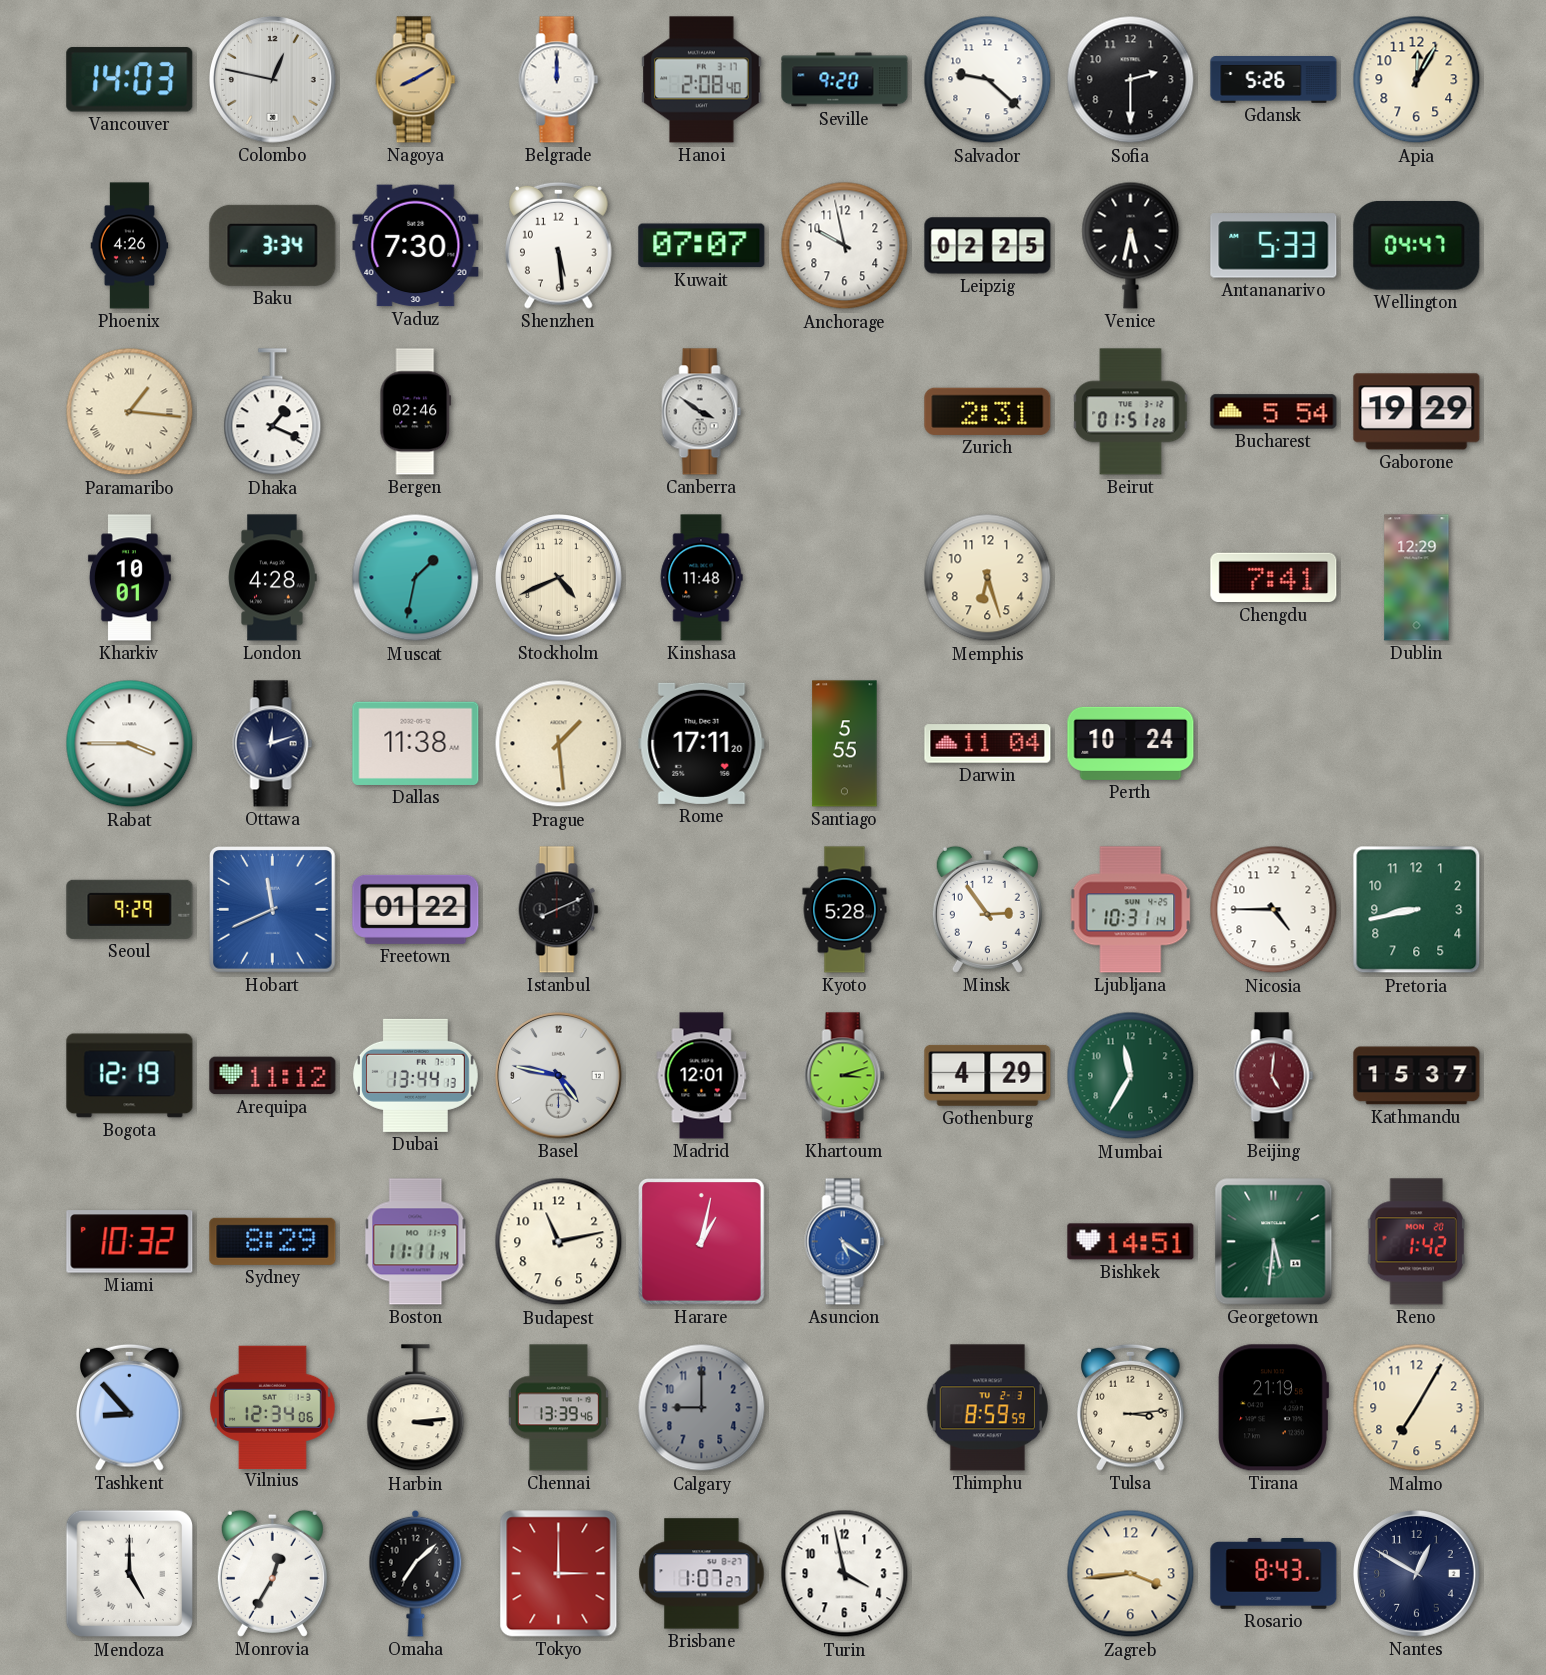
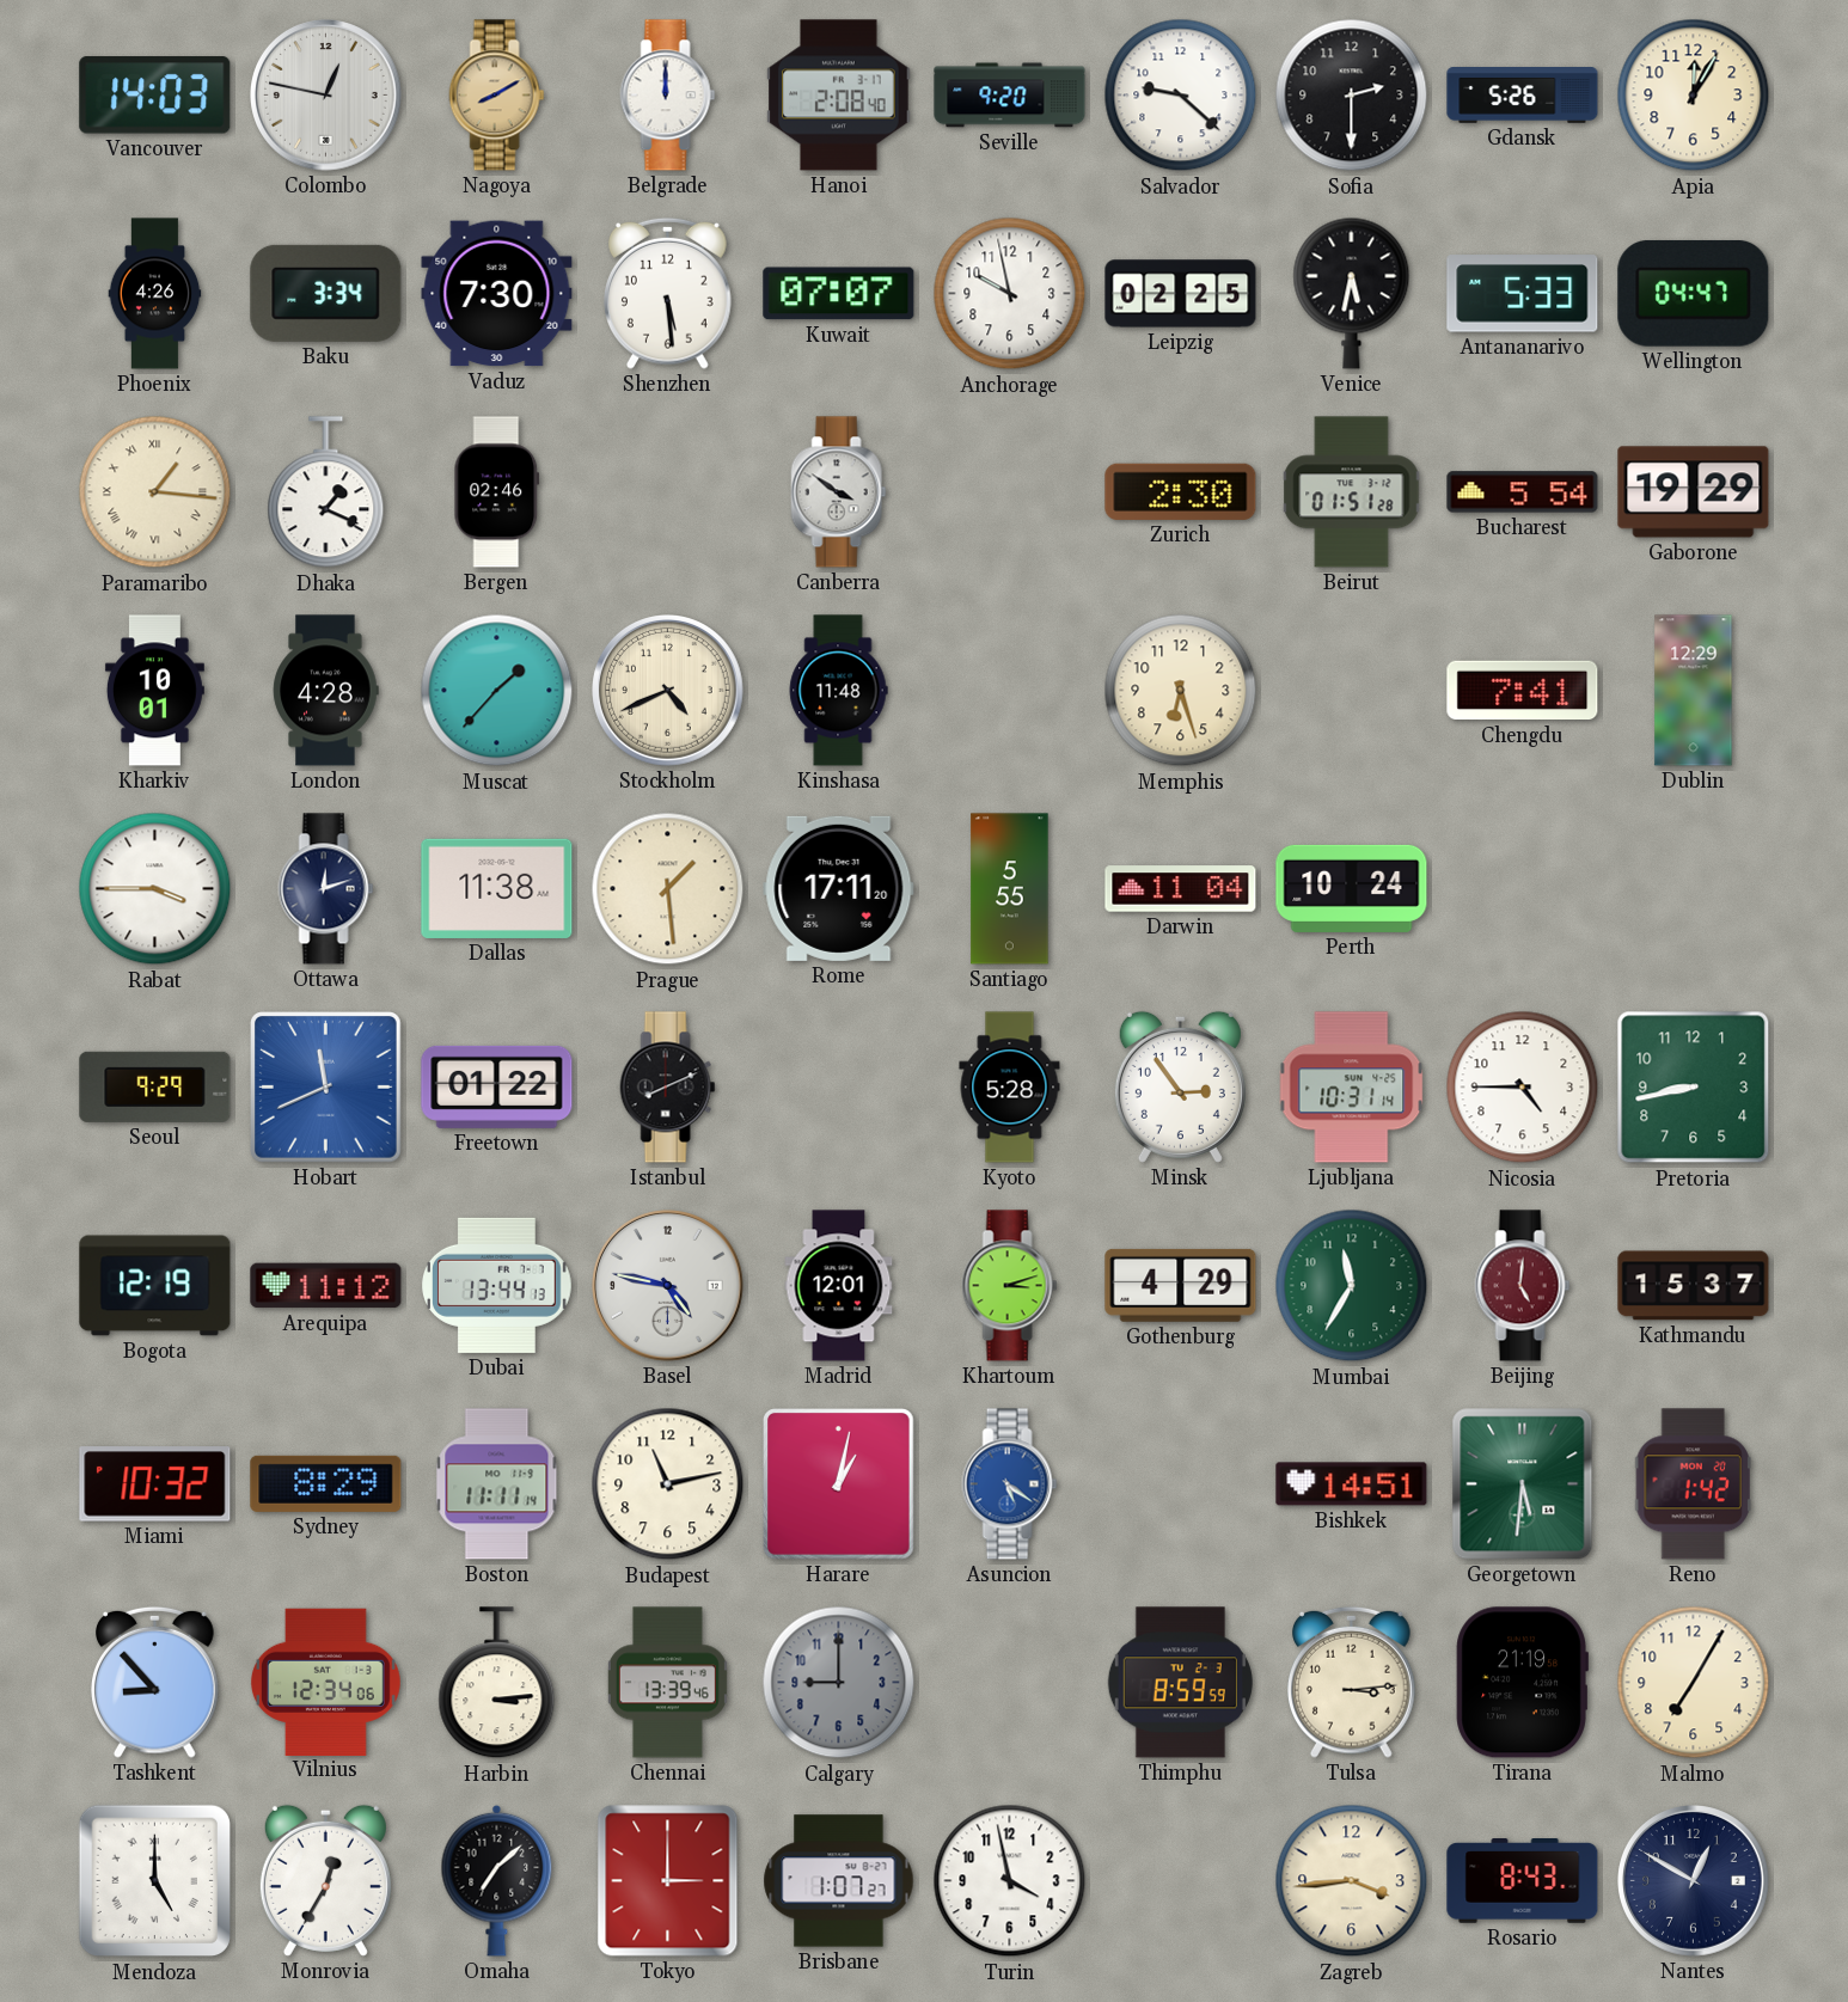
Zurich: 2:31 -> 2:30 (1181, 491)
Muscat: 1:32 -> 1:37 (497, 691)
